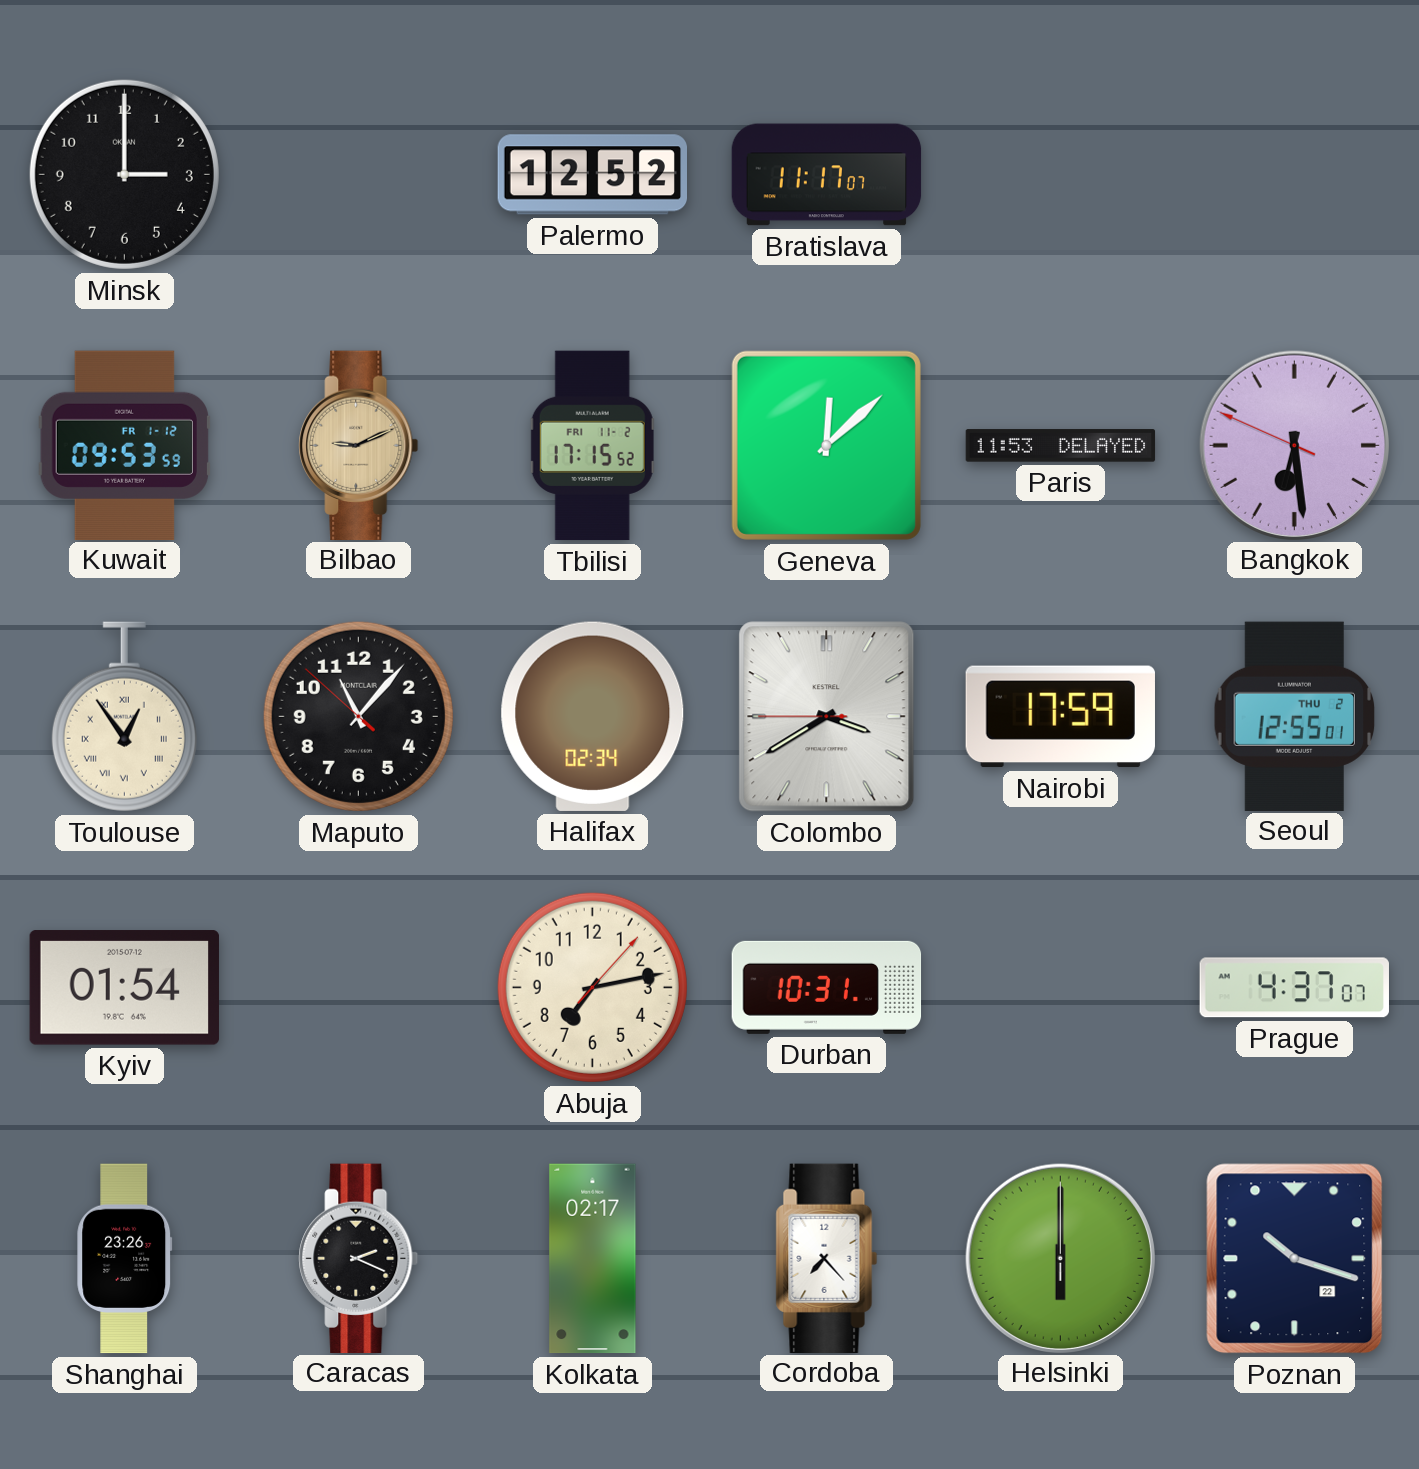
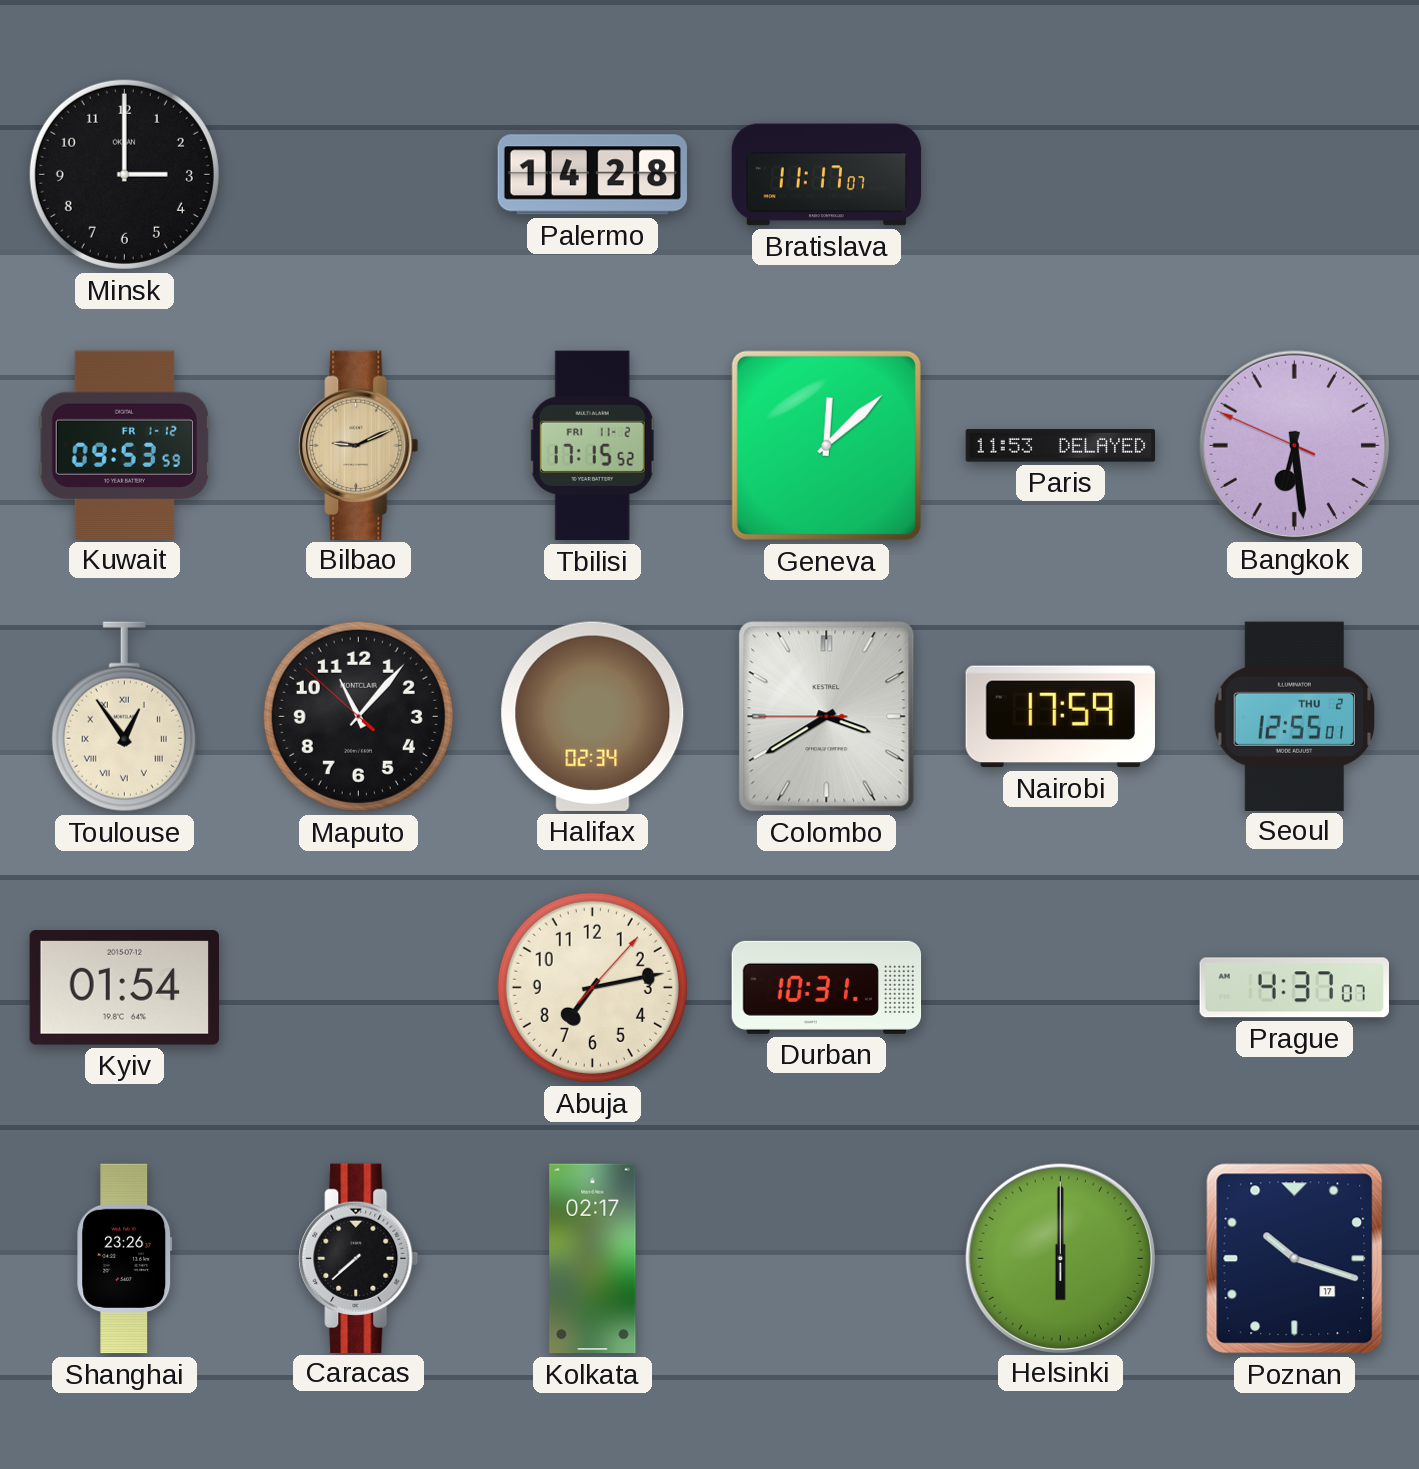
Palermo: 12:52 -> 14:28 (592, 175)
Caracas: 2:19 -> 7:38 (359, 1258)
Cordoba: 7:23 -> none (827, 1258)
Poznan date: 22 -> 17 (1295, 1259)
